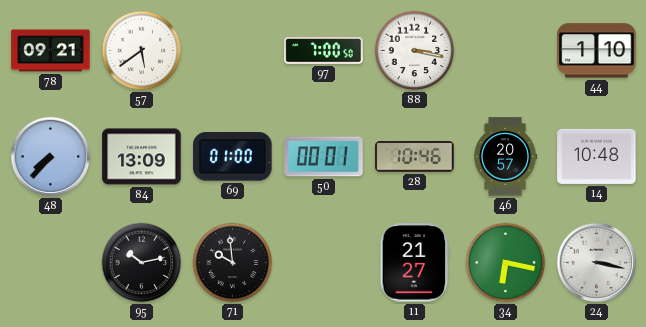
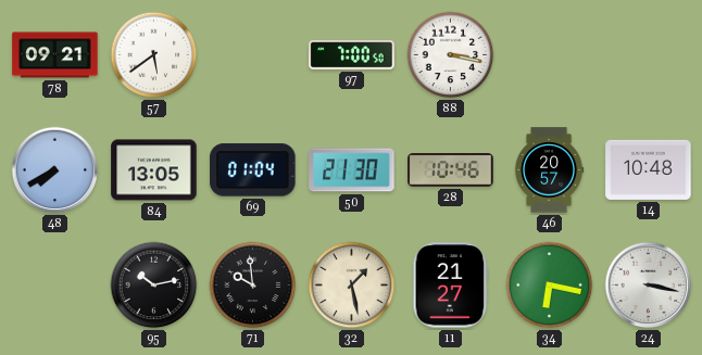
44: 1:10 -> none (597, 51)
48: 7:37 -> 7:40 (55, 170)
84: 13:09 -> 13:05 (154, 170)
69: 01:00 -> 01:04 (253, 170)
50: 00:01 -> 21:30 (352, 170)
32: none -> 1:28 (352, 286)
